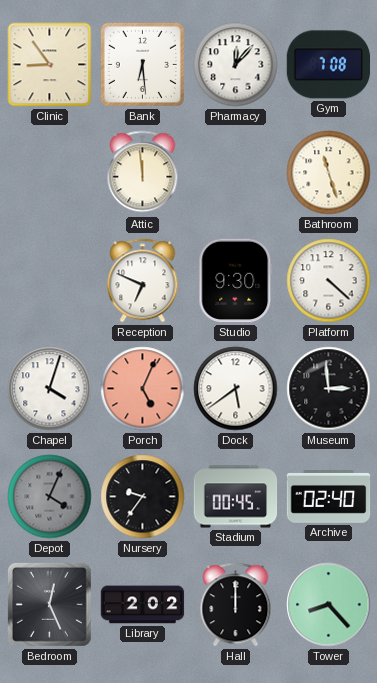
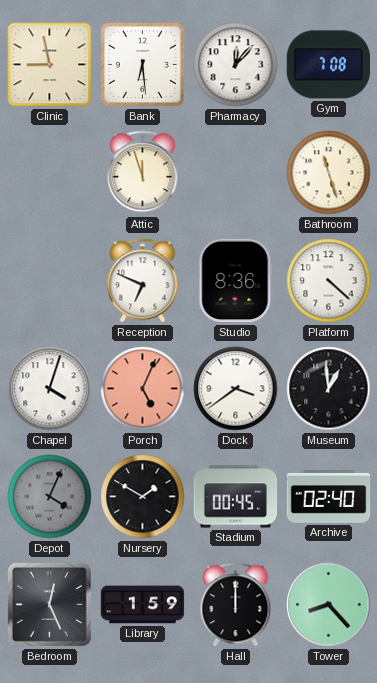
Clinic: 8:54 -> 8:58 (50, 65)
Attic: 11:59 -> 11:57 (143, 173)
Studio: 9:30 -> 8:36 (236, 281)
Dock: 5:39 -> 3:39 (236, 389)
Museum: 2:59 -> 12:59 (329, 389)
Nursery: 9:36 -> 1:50 (143, 497)
Library: 2:02 -> 1:59 (143, 605)
